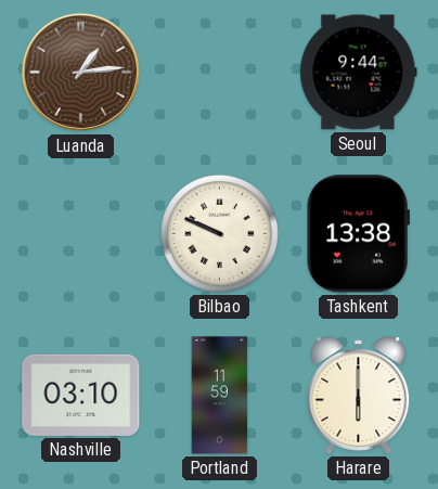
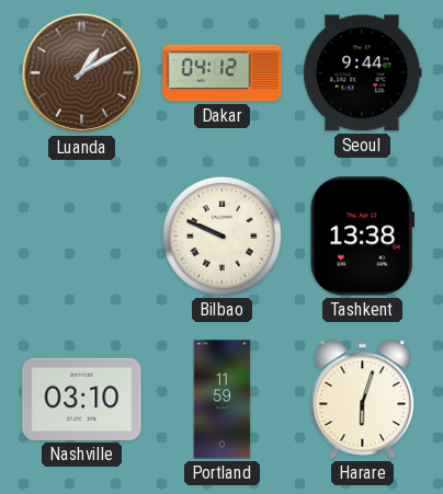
Luanda: 1:14 -> 1:10 (82, 73)
Dakar: none -> 04:12 (223, 73)
Harare: 6:00 -> 6:03 (363, 400)
